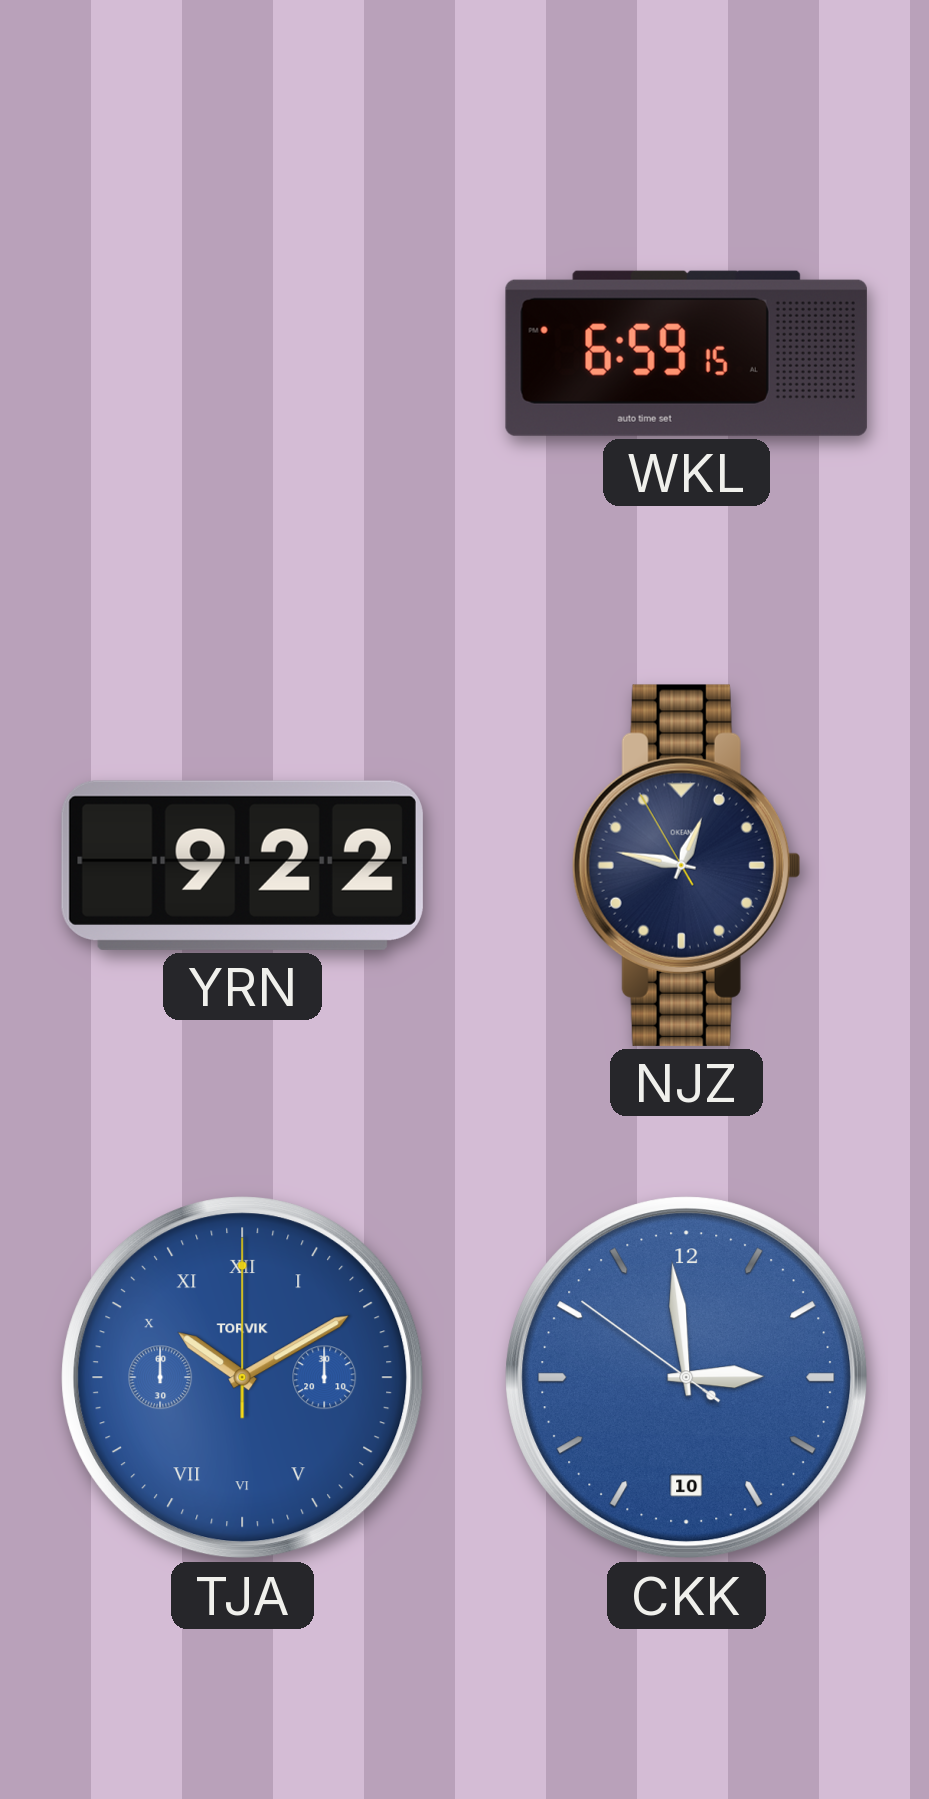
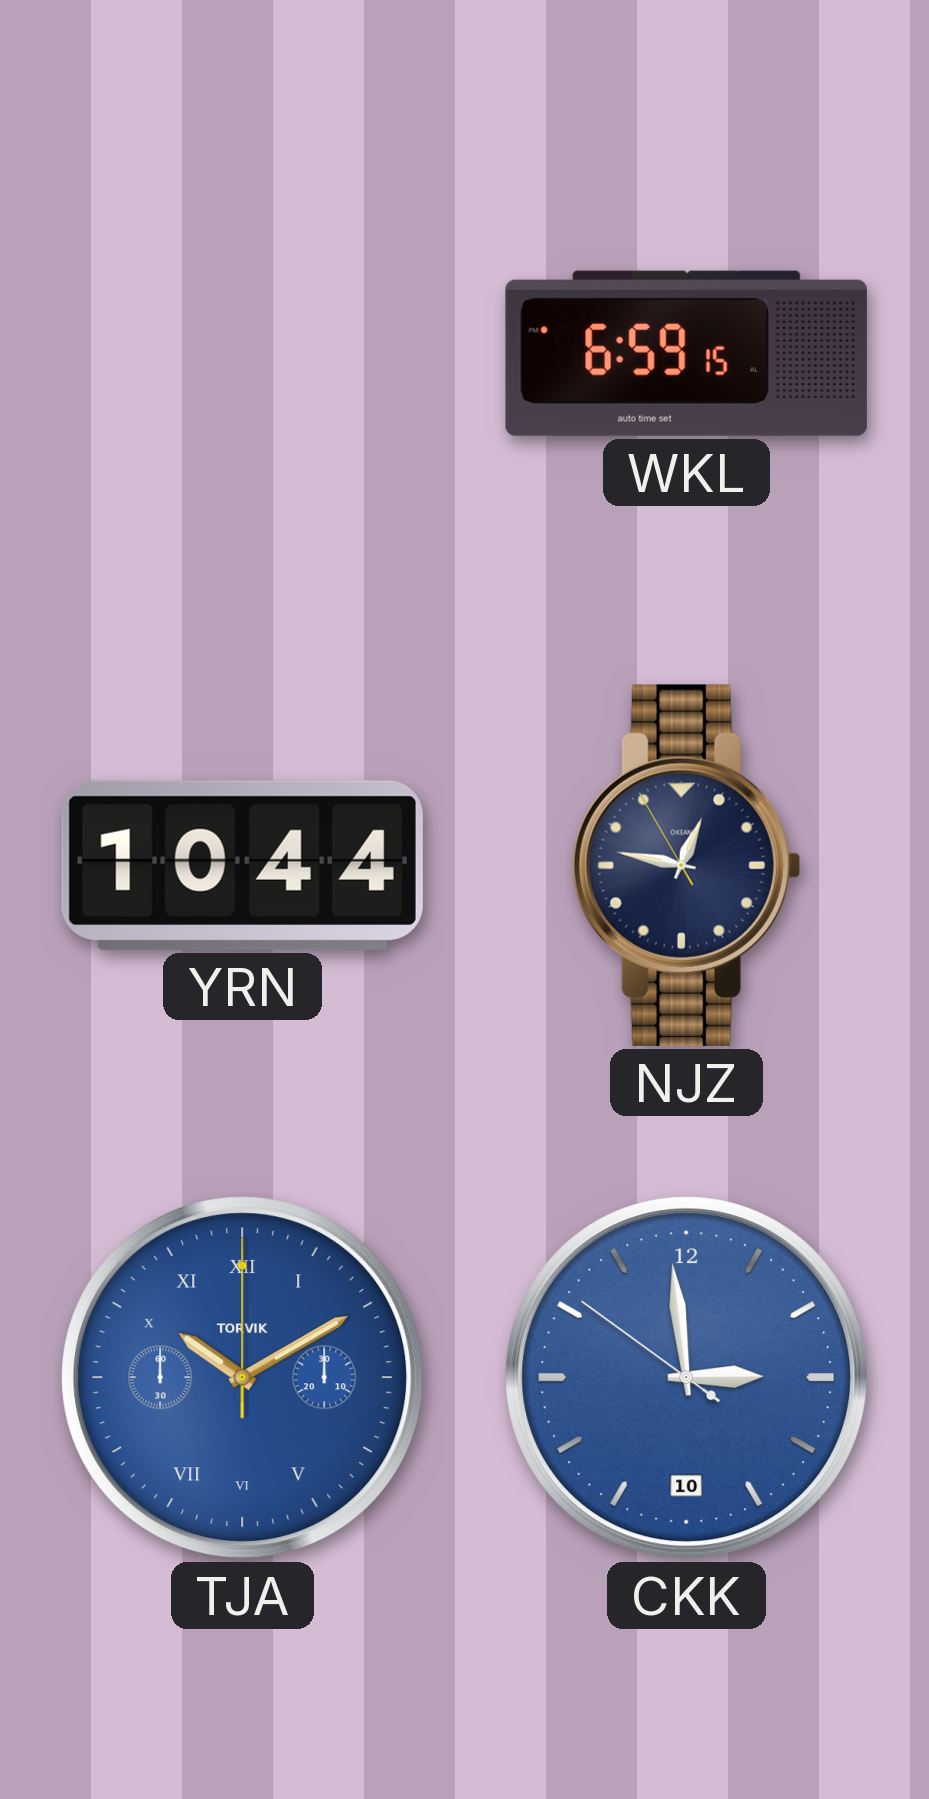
YRN: 9:22 -> 10:44 (242, 865)
